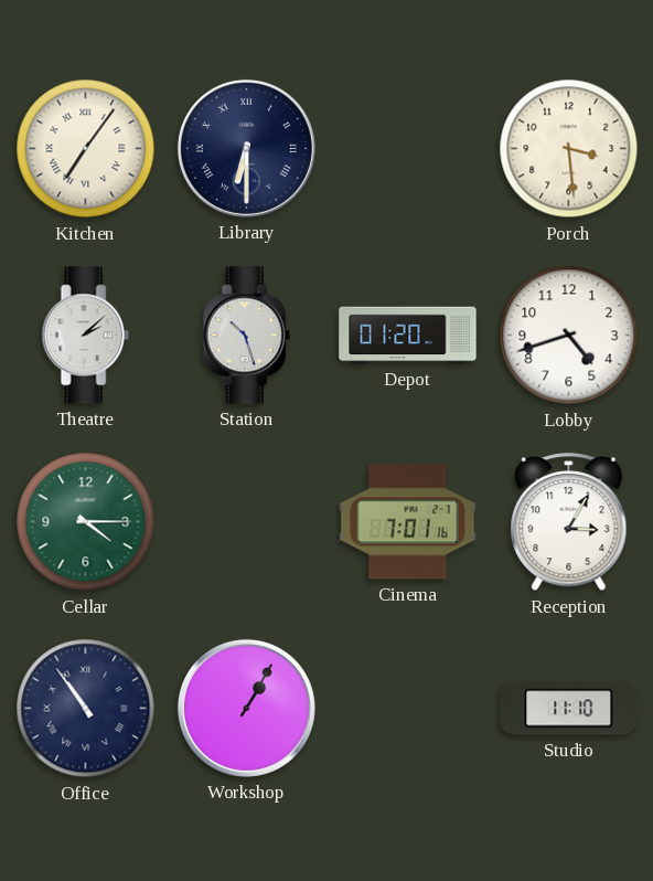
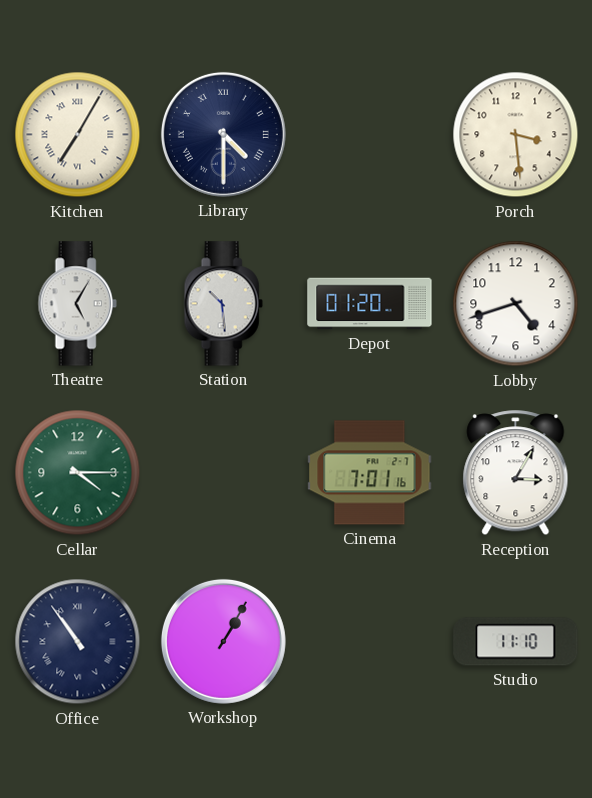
Kitchen: 7:06 -> 7:05 (78, 135)
Library: 6:30 -> 4:30 (223, 134)
Theatre: 2:08 -> 5:05 (77, 304)
Station: 10:27 -> 10:29 (223, 304)
